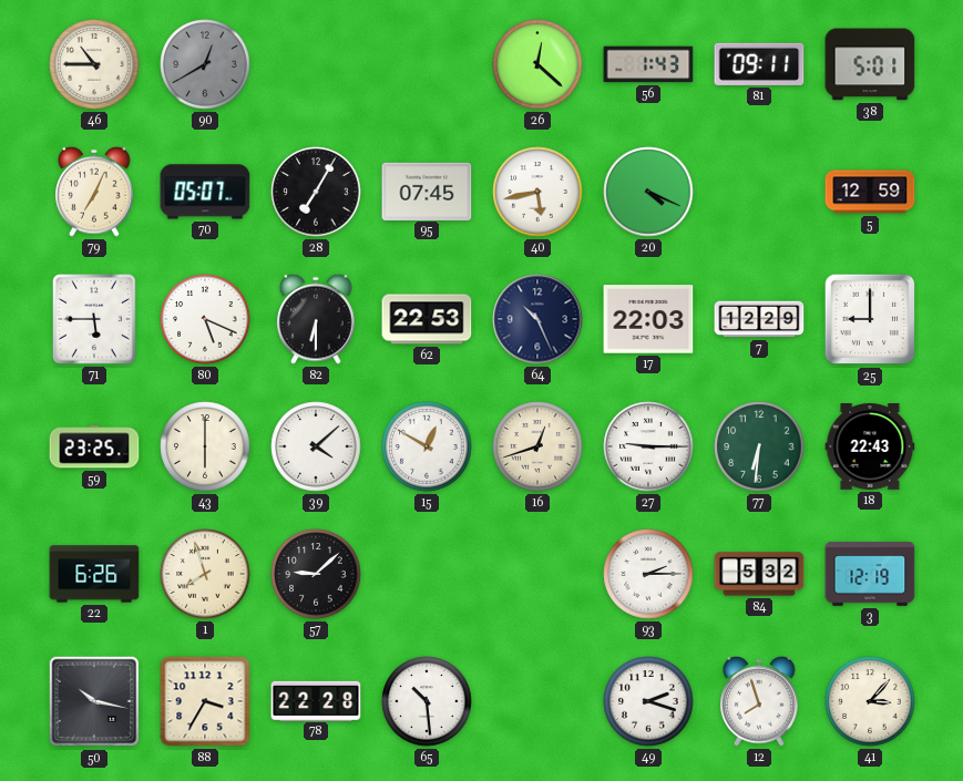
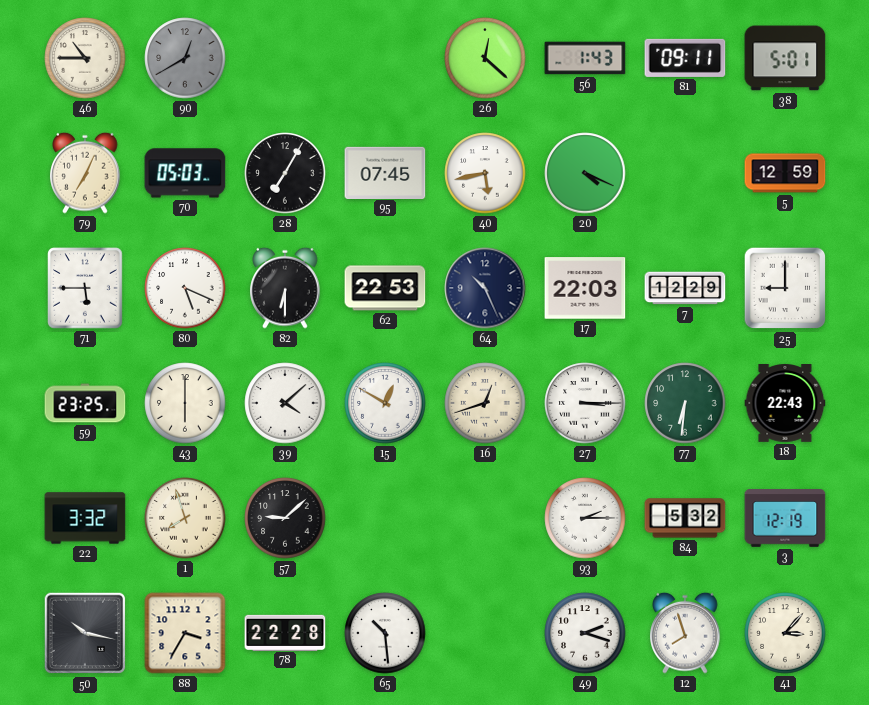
70: 05:07 -> 05:03 (185, 173)
27: 9:15 -> 3:15 (585, 403)
22: 6:26 -> 3:32 (85, 518)
